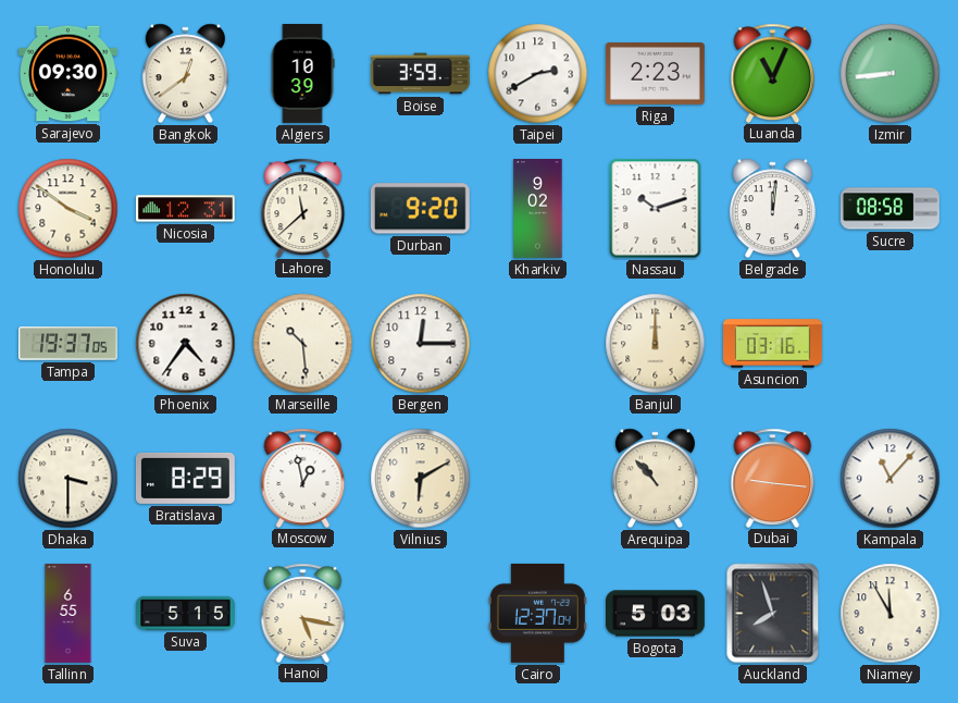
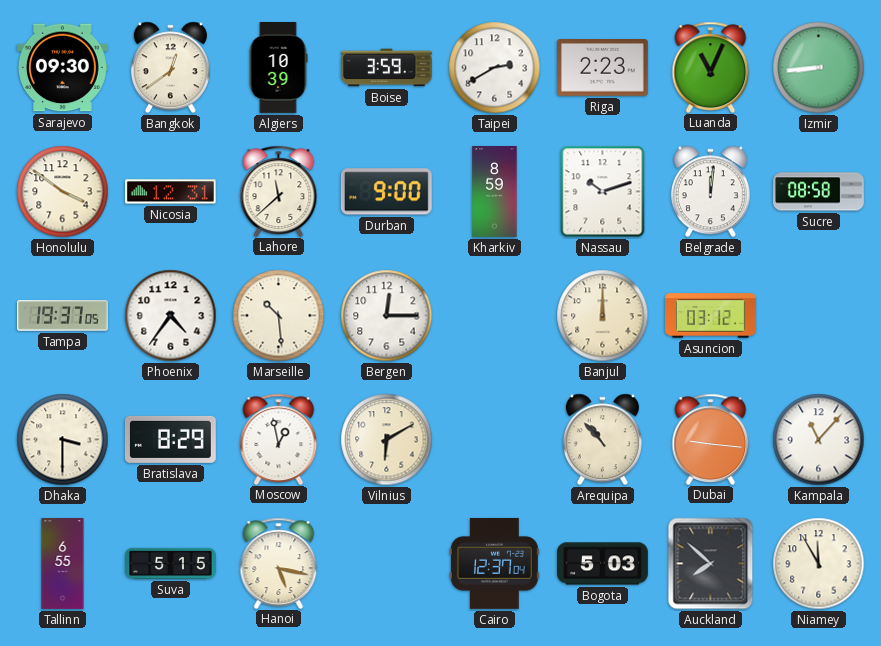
Durban: 9:20 -> 9:00 (386, 192)
Kharkiv: 9:02 -> 8:59 (495, 192)
Asuncion: 03:16 -> 03:12 (711, 316)
Auckland: 7:57 -> 7:52 (711, 564)
